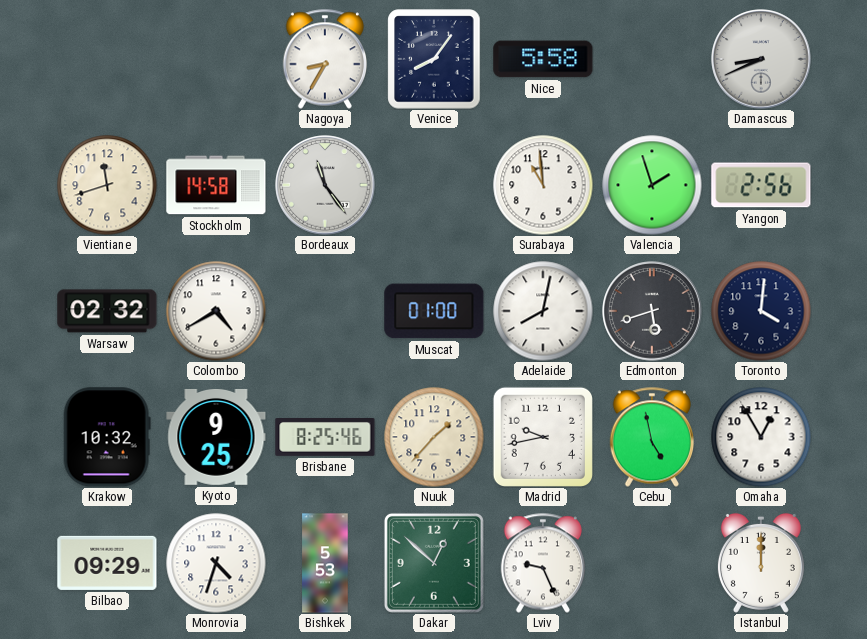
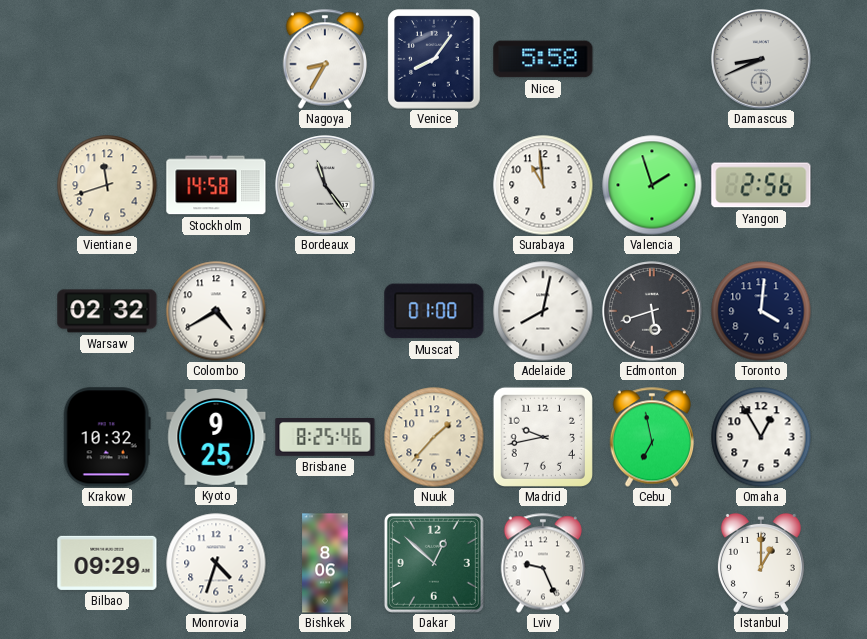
Cebu: 4:58 -> 6:58 (651, 437)
Bishkek: 5:53 -> 8:06 (325, 563)
Istanbul: 12:00 -> 1:00 (761, 563)
